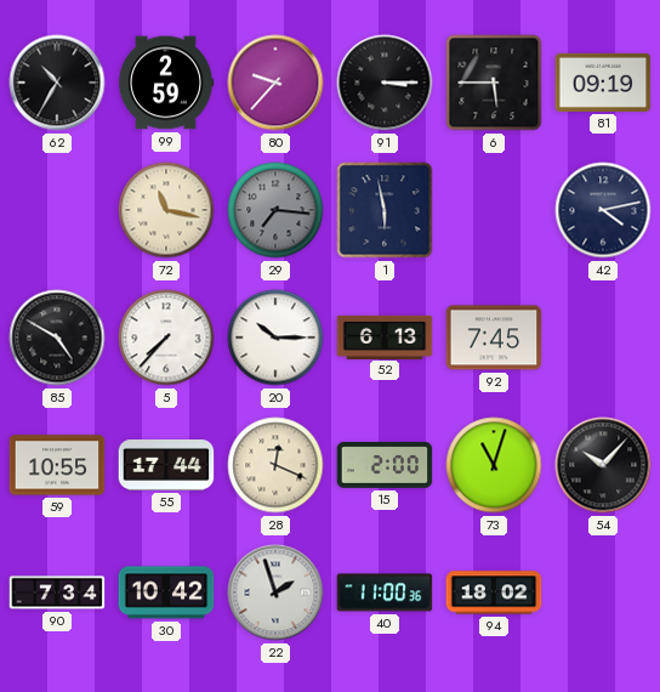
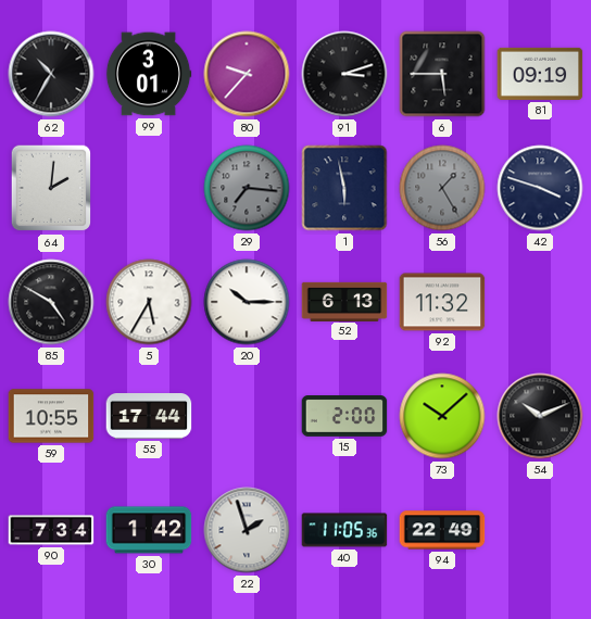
99: 2:59 -> 3:01 (149, 74)
91: 3:15 -> 3:12 (344, 74)
64: none -> 2:01 (51, 188)
72: 11:17 -> none (166, 210)
56: none -> 1:25 (442, 188)
42: 4:13 -> 3:48 (540, 188)
5: 7:37 -> 5:35 (149, 302)
92: 7:45 -> 11:32 (442, 302)
28: 12:19 -> none (275, 465)
73: 11:03 -> 10:08 (442, 416)
54: 10:07 -> 10:11 (540, 416)
30: 10:42 -> 1:42 (149, 530)
40: 11:00 -> 11:05 (344, 530)
94: 18:02 -> 22:49 (442, 530)
